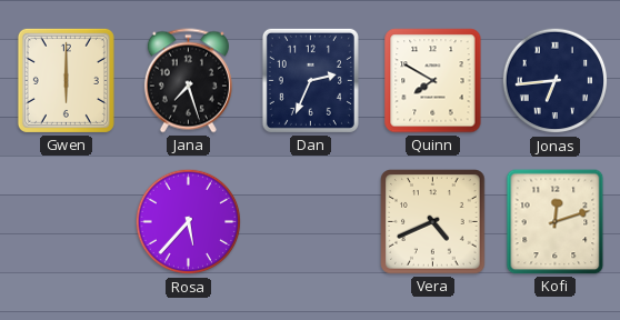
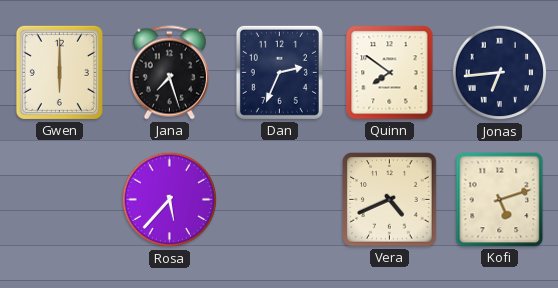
Quinn: 7:50 -> 7:51 (390, 73)
Kofi: 12:12 -> 5:12 (500, 200)
